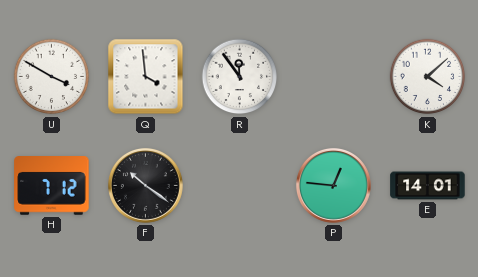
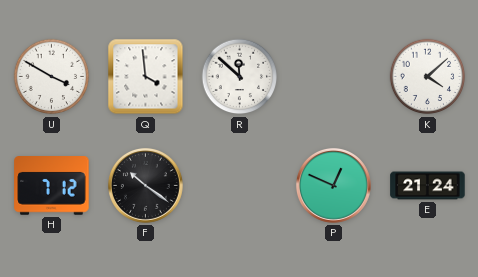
R: 11:54 -> 11:52 (240, 77)
P: 12:46 -> 12:49 (333, 185)
E: 14:01 -> 21:24 (428, 186)
